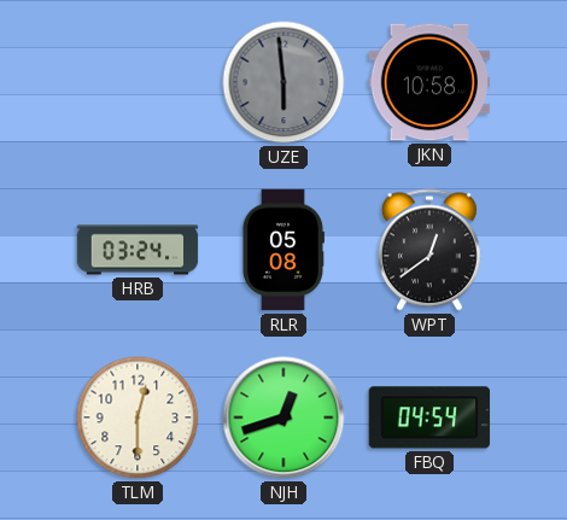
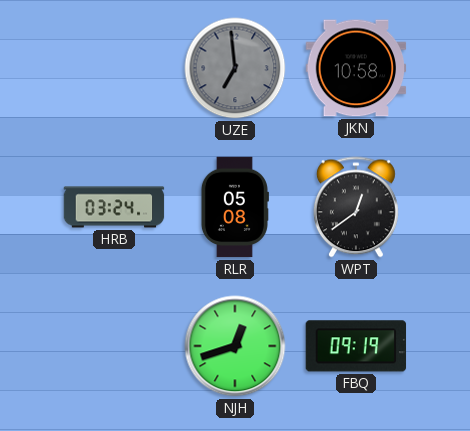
UZE: 5:59 -> 6:59 (235, 68)
TLM: 12:30 -> none (138, 417)
FBQ: 04:54 -> 09:19 (356, 346)
